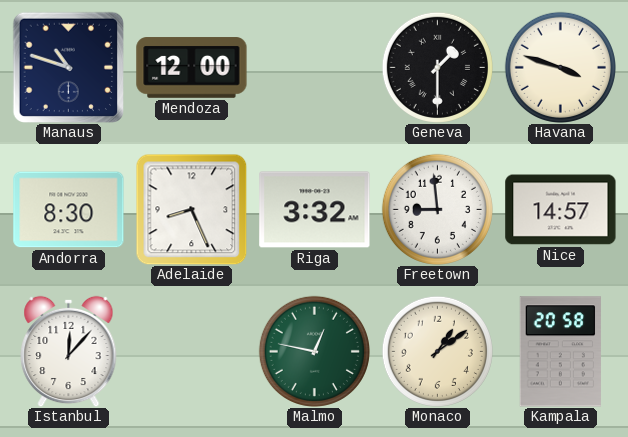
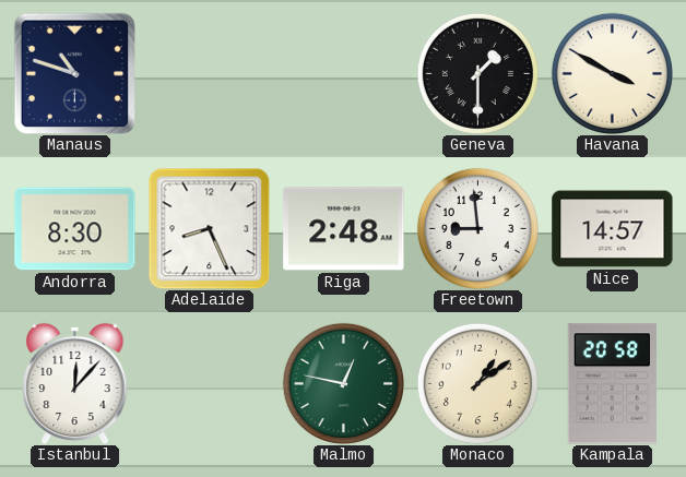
Mendoza: 12:00 -> none (192, 68)
Havana: 3:48 -> 3:50 (612, 73)
Riga: 3:32 -> 2:48 (344, 229)
